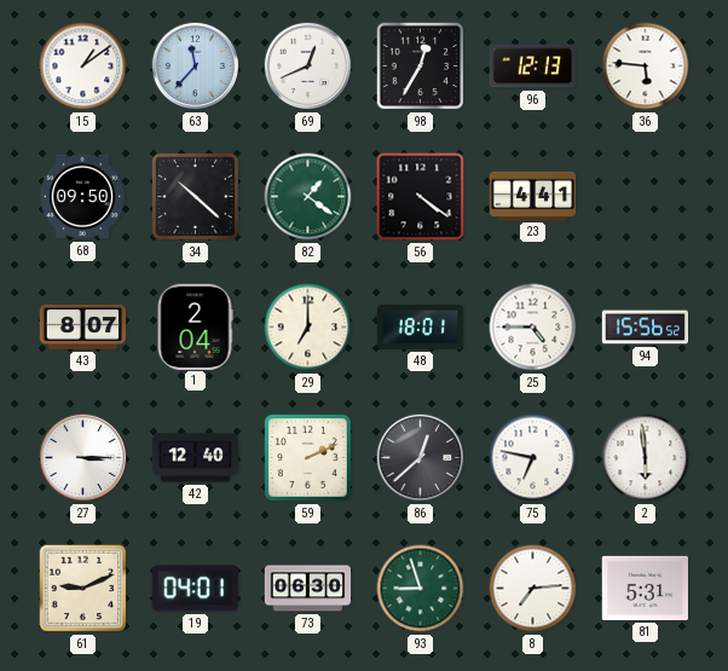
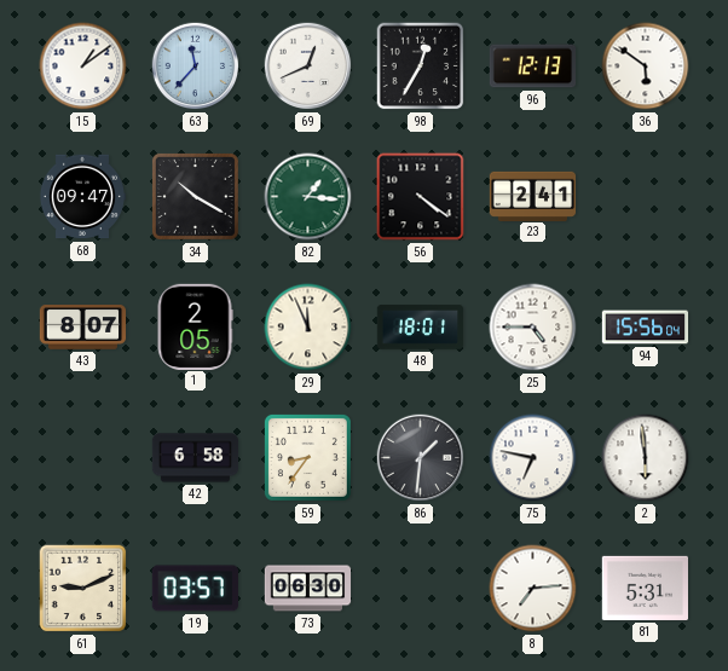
36: 5:46 -> 5:51 (646, 66)
68: 09:50 -> 09:47 (81, 197)
34: 10:22 -> 10:20 (195, 196)
82: 1:21 -> 1:16 (308, 197)
23: 4:41 -> 2:41 (533, 196)
1: 2:04 -> 2:05 (195, 326)
29: 7:00 -> 11:56 (308, 328)
94: 15:56:52 -> 15:56:04 (646, 328)
27: 3:15 -> none (83, 458)
42: 12:40 -> 6:58 (196, 458)
59: 2:11 -> 8:36 (307, 457)
86: 12:38 -> 1:31 (421, 458)
19: 04:01 -> 03:57 (195, 589)
93: 8:57 -> none (421, 589)
